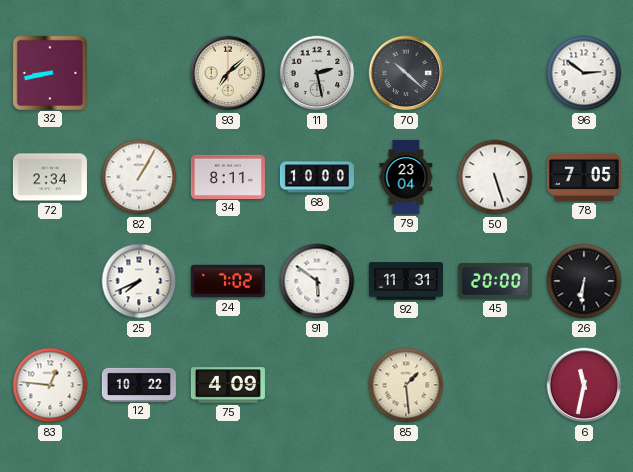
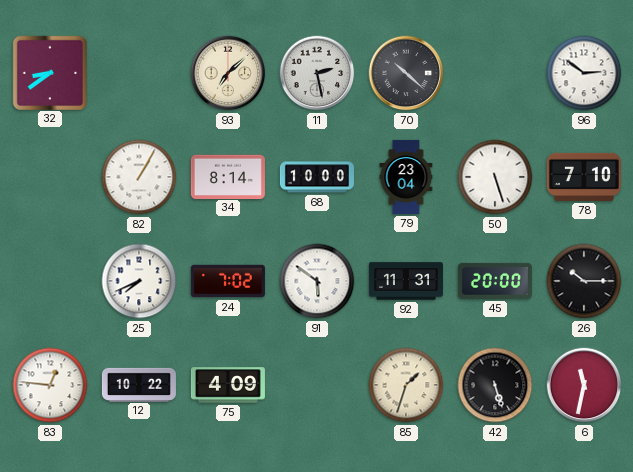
32: 8:43 -> 8:39 (49, 72)
72: 2:34 -> none (50, 177)
34: 8:11 -> 8:14 (228, 176)
78: 7:05 -> 7:10 (584, 177)
26: 6:31 -> 10:15 (584, 281)
85: 1:29 -> 1:33 (406, 385)
42: none -> 5:27 (495, 385)
